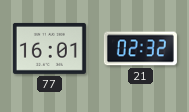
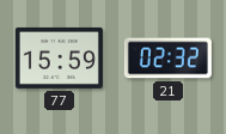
77: 16:01 -> 15:59 (59, 57)
